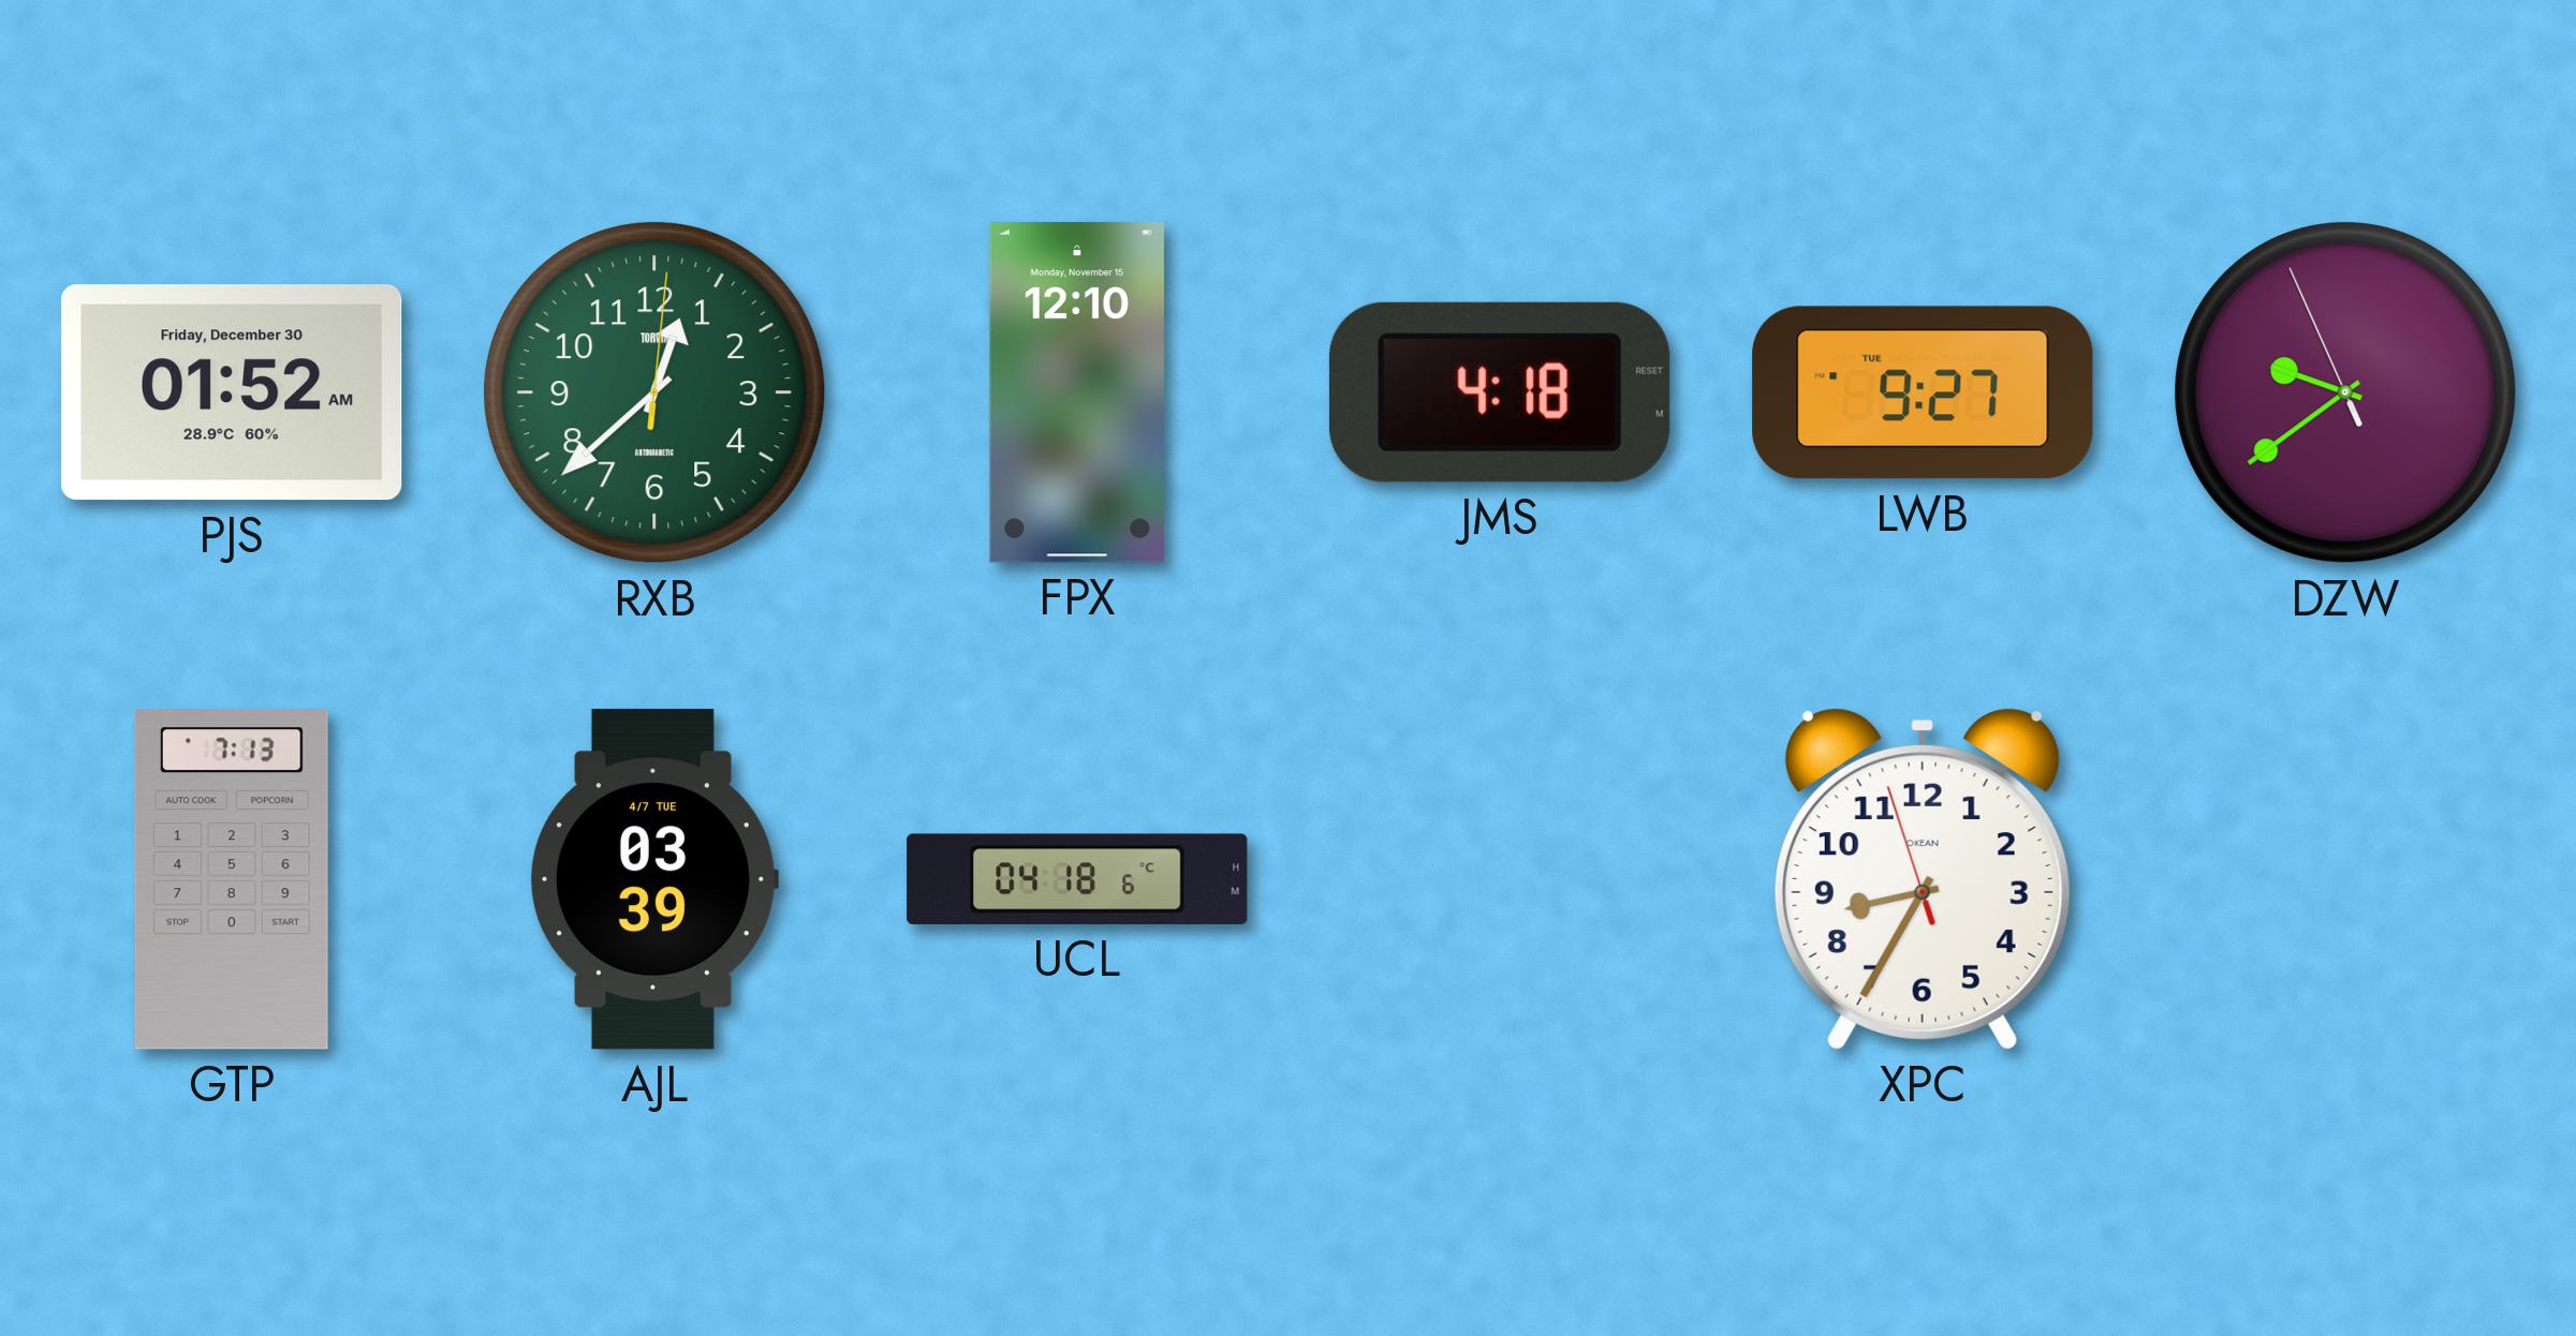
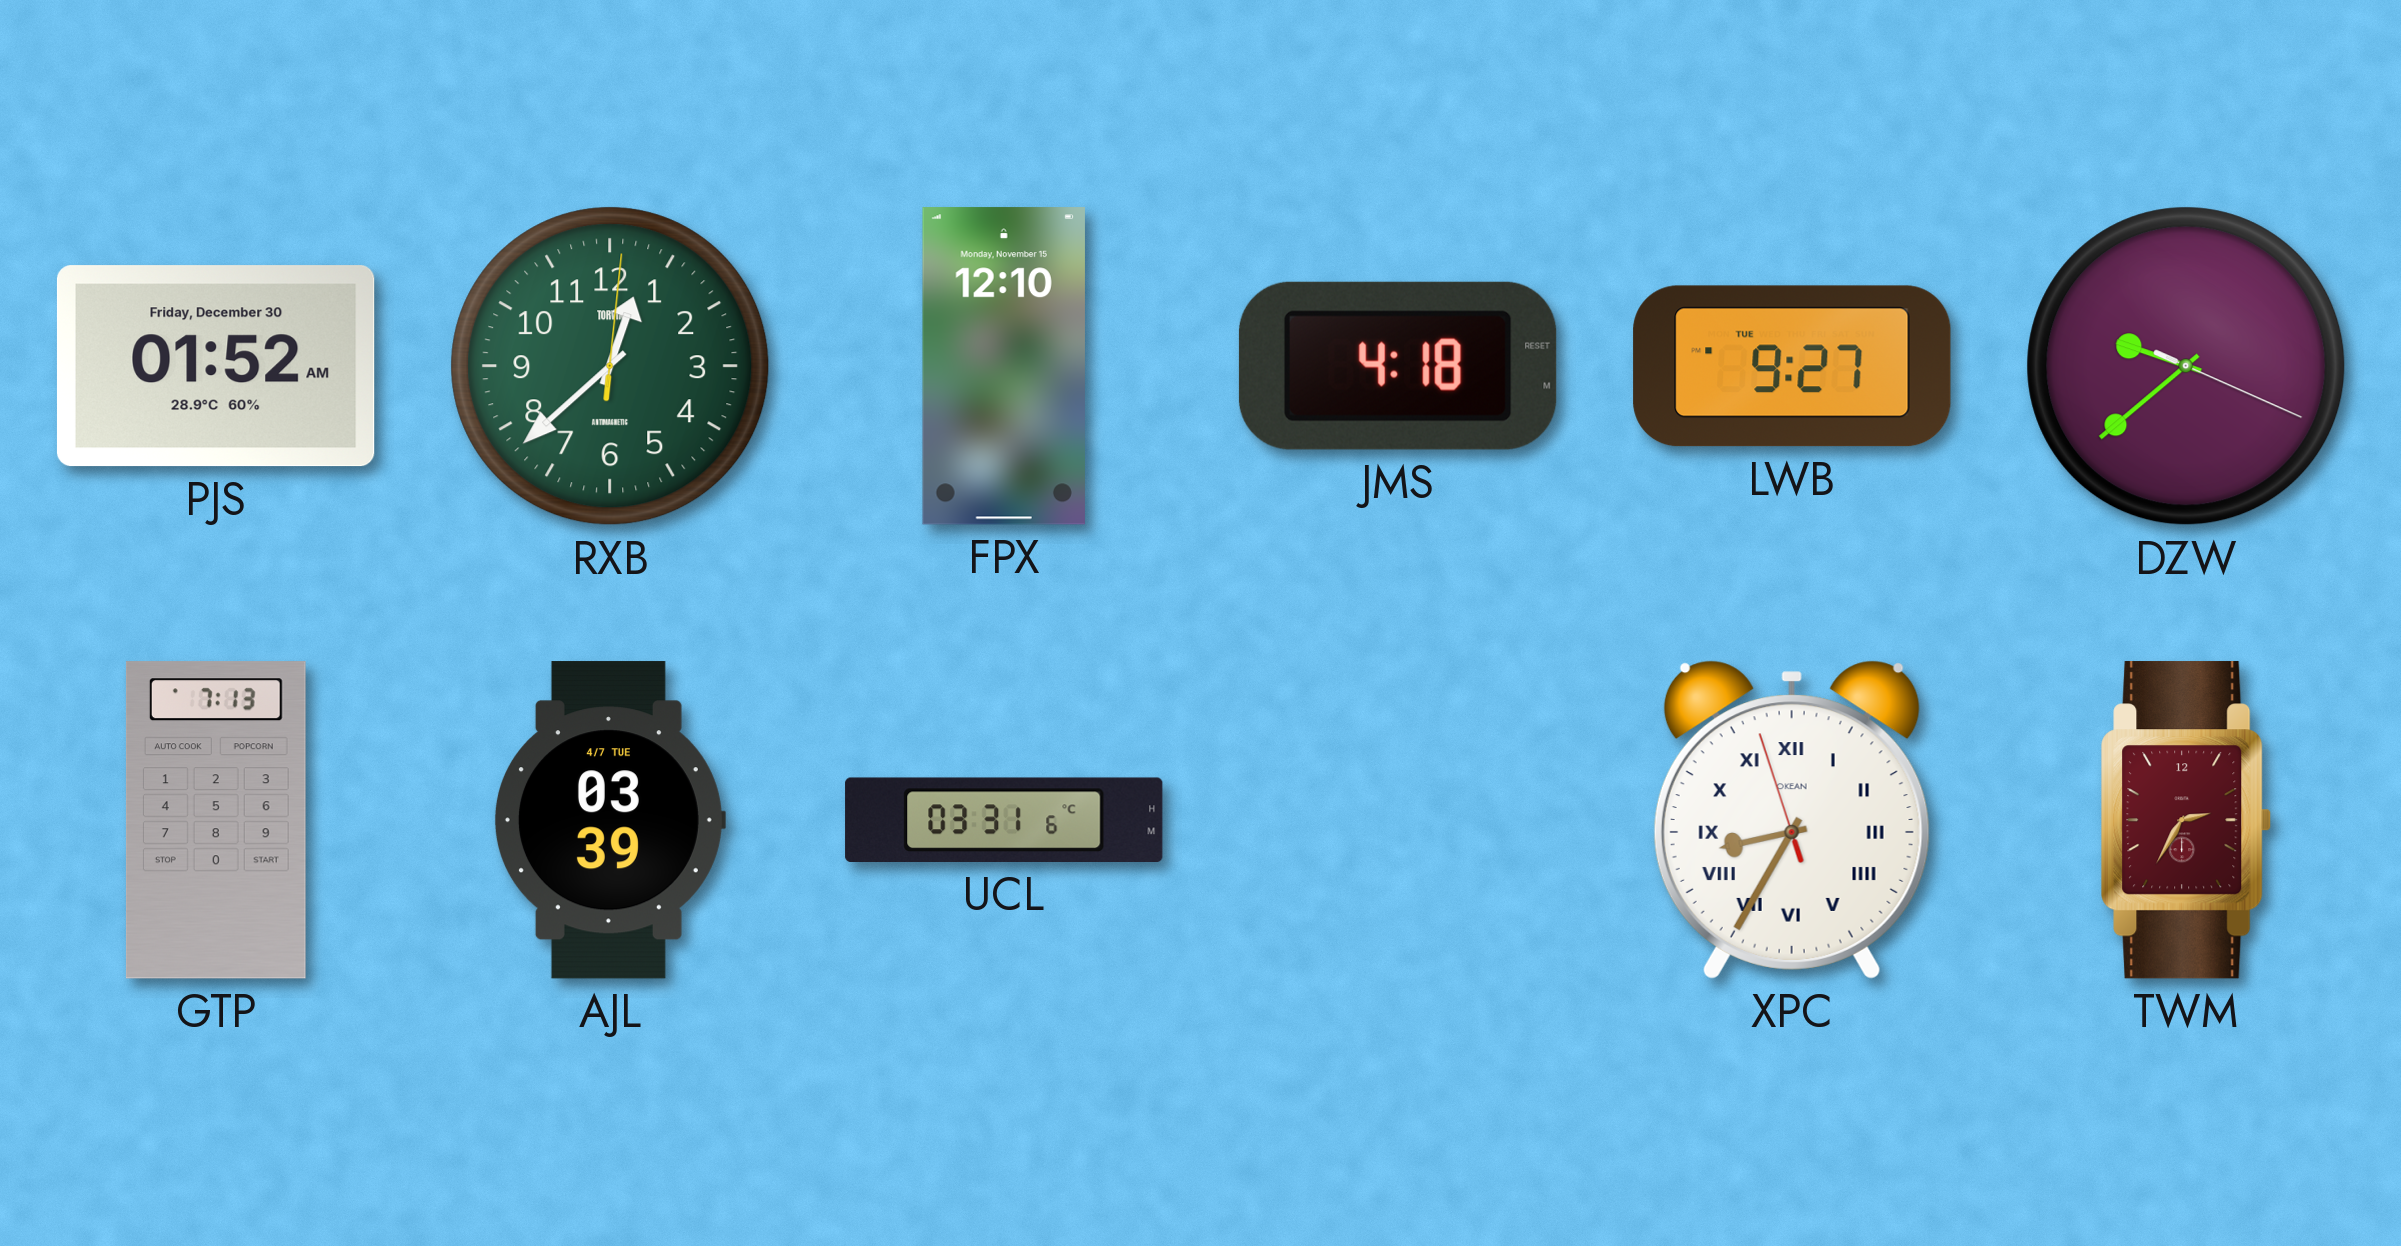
DZW: 9:38:56 -> 9:38:19 (2186, 366)
UCL: 04:18 -> 03:31 (1004, 820)
XPC numerals: Arabic -> Roman (1792, 820)
TWM: none -> 2:35 (2187, 820)
